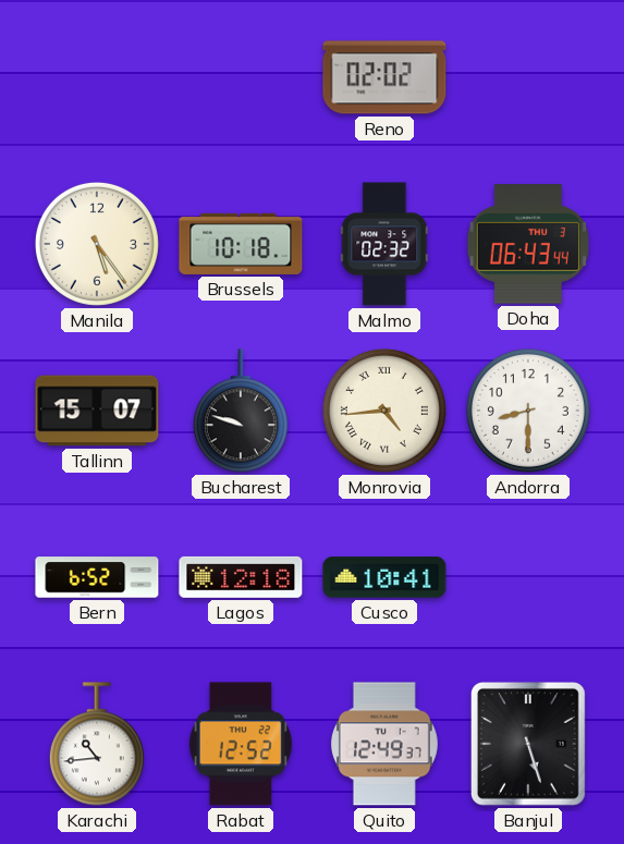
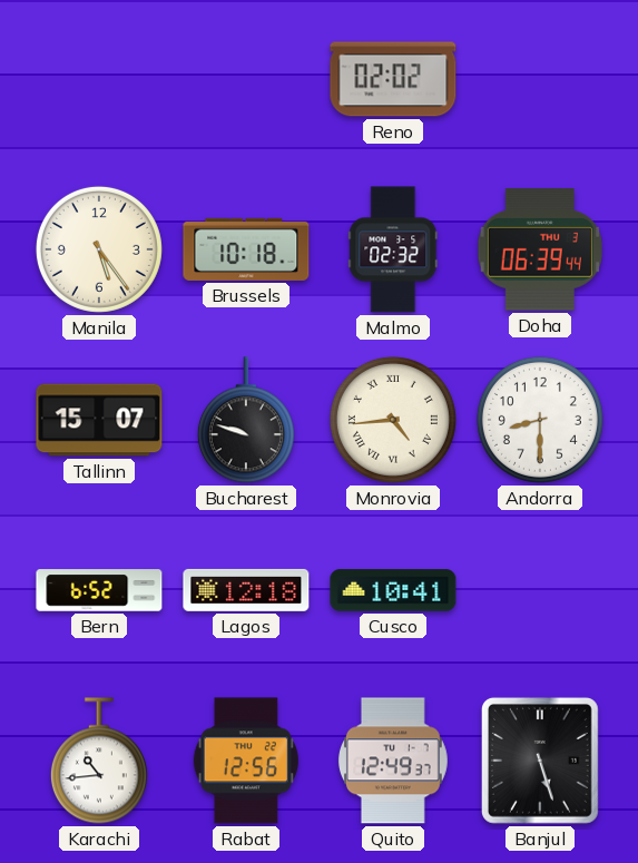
Doha: 06:43 -> 06:39 (540, 249)
Rabat: 12:52 -> 12:56 (246, 761)
